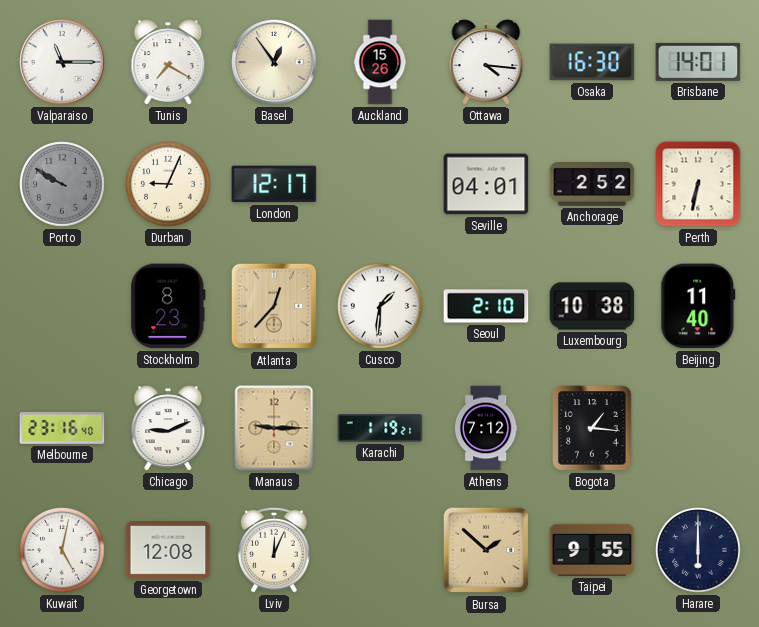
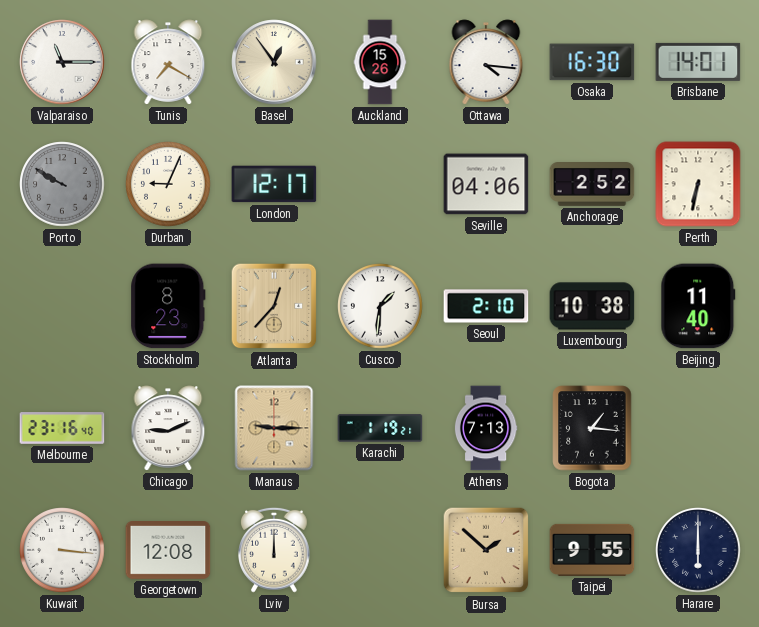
Seville: 04:01 -> 04:06 (486, 184)
Athens: 7:12 -> 7:13 (486, 428)
Kuwait: 5:02 -> 3:16 (62, 550)
Lviv: 12:04 -> 12:00 (274, 550)
